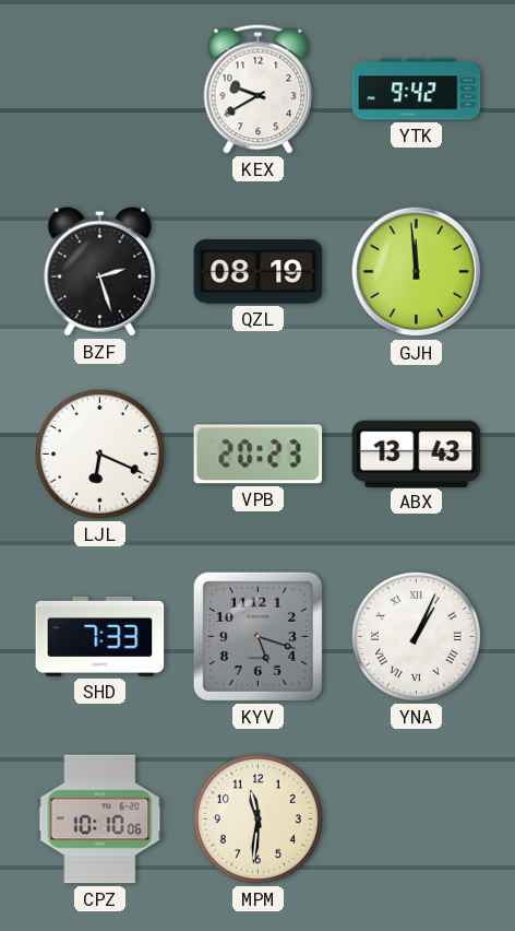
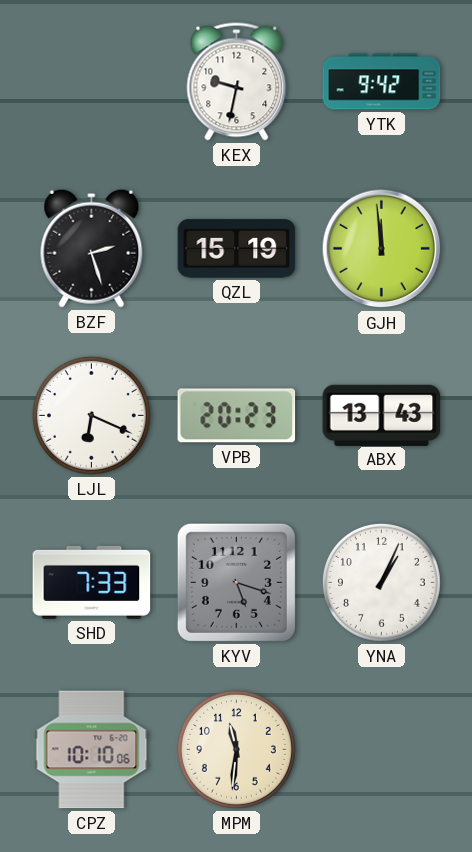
KEX: 9:40 -> 9:32 (237, 82)
QZL: 08:19 -> 15:19 (237, 249)
YNA numerals: Roman -> Arabic (381, 582)
